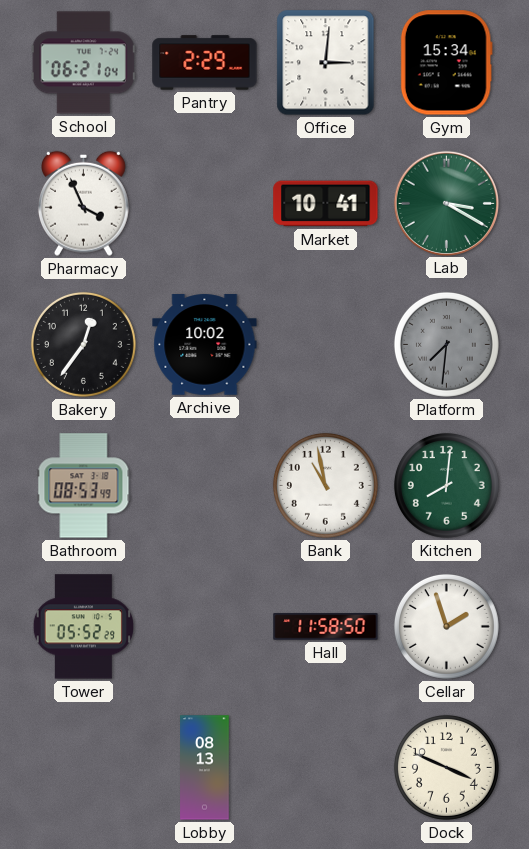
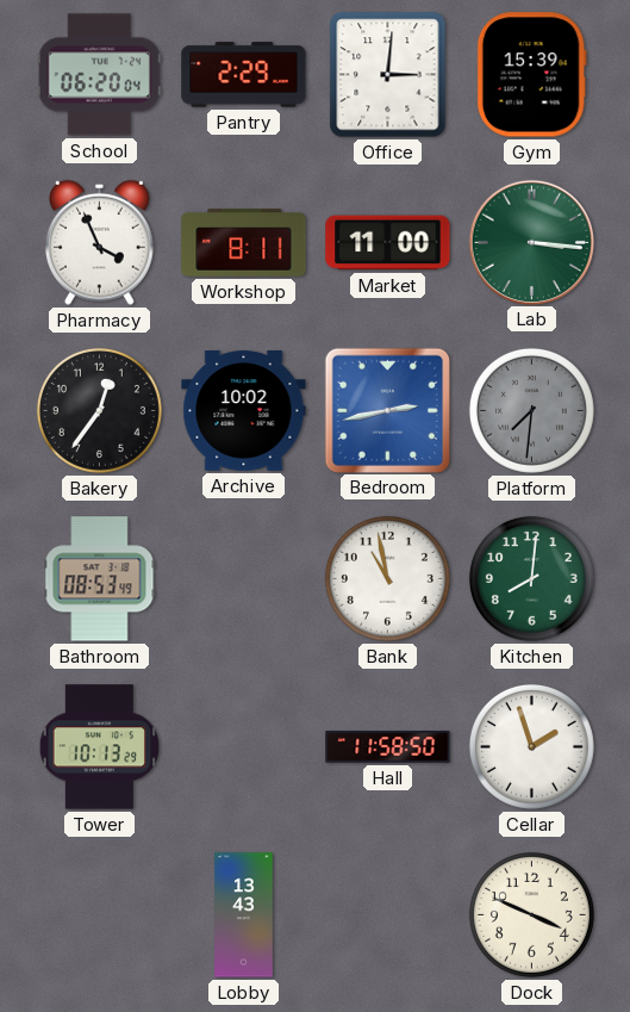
School: 06:21 -> 06:20 (99, 75)
Gym: 15:34 -> 15:39 (531, 75)
Workshop: none -> 8:11 (244, 243)
Market: 10:41 -> 11:00 (388, 243)
Lab: 3:20 -> 3:16 (531, 242)
Bedroom: none -> 2:43 (387, 410)
Tower: 05:52 -> 10:13 (99, 747)
Lobby: 08:13 -> 13:43 (244, 915)
